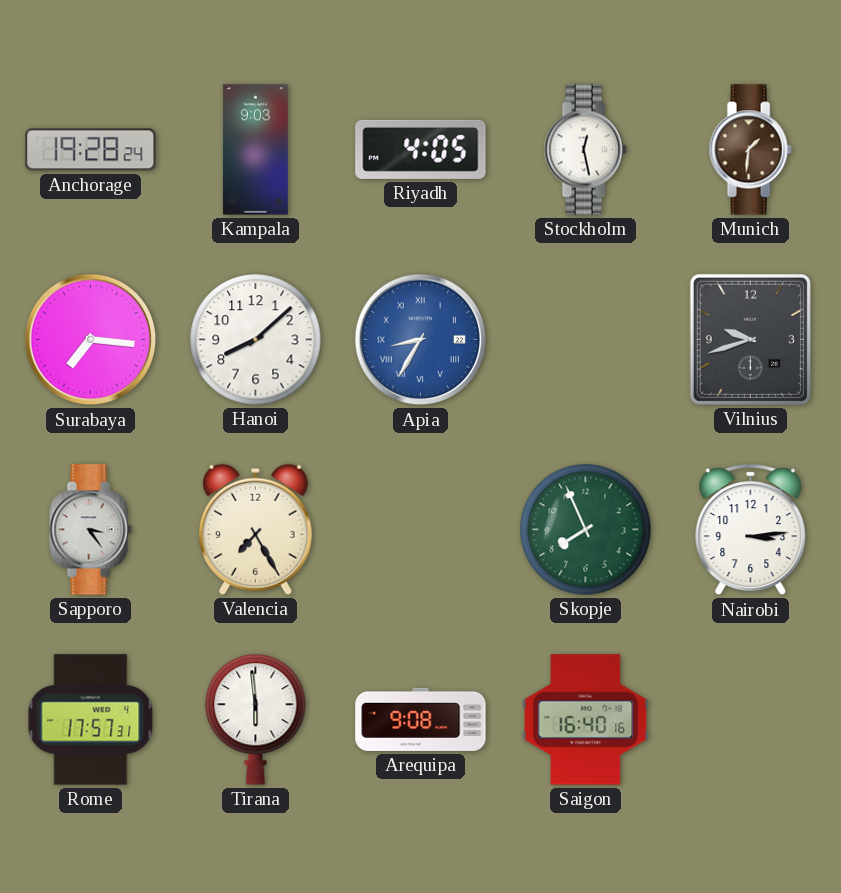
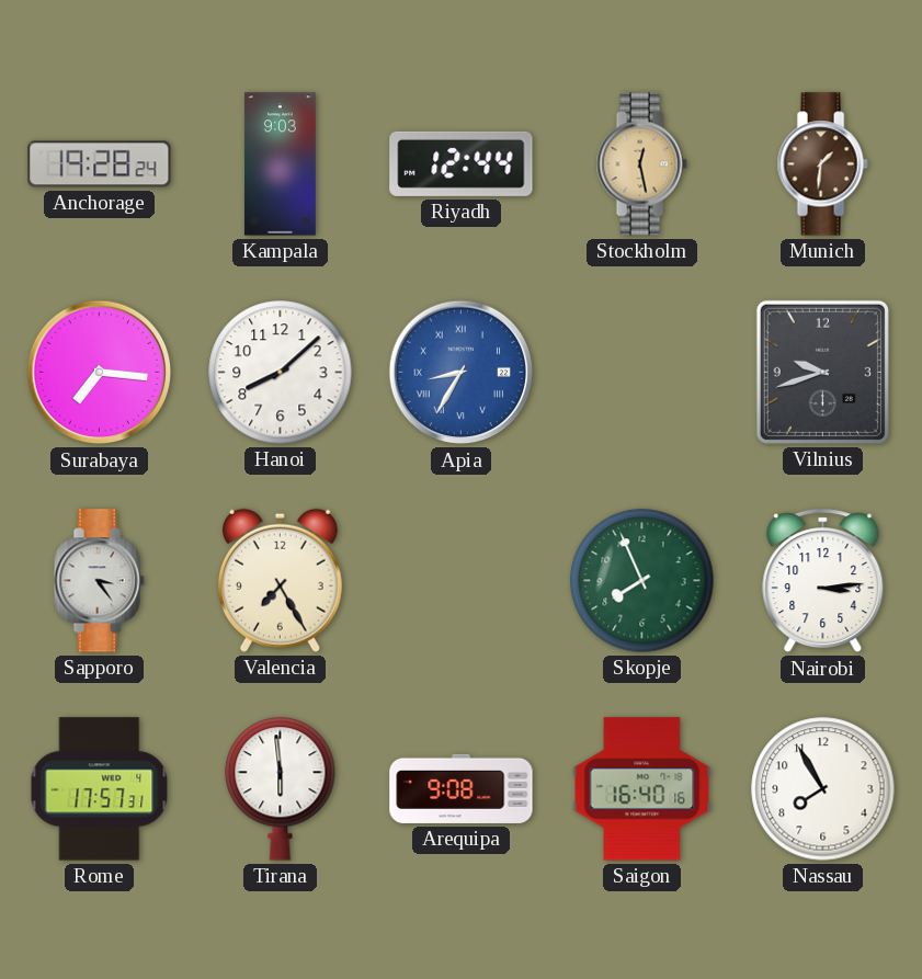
Riyadh: 4:05 -> 12:44 (462, 163)
Stockholm dial: white -> champagne (641, 164)
Nassau: none -> 7:55 (823, 789)
